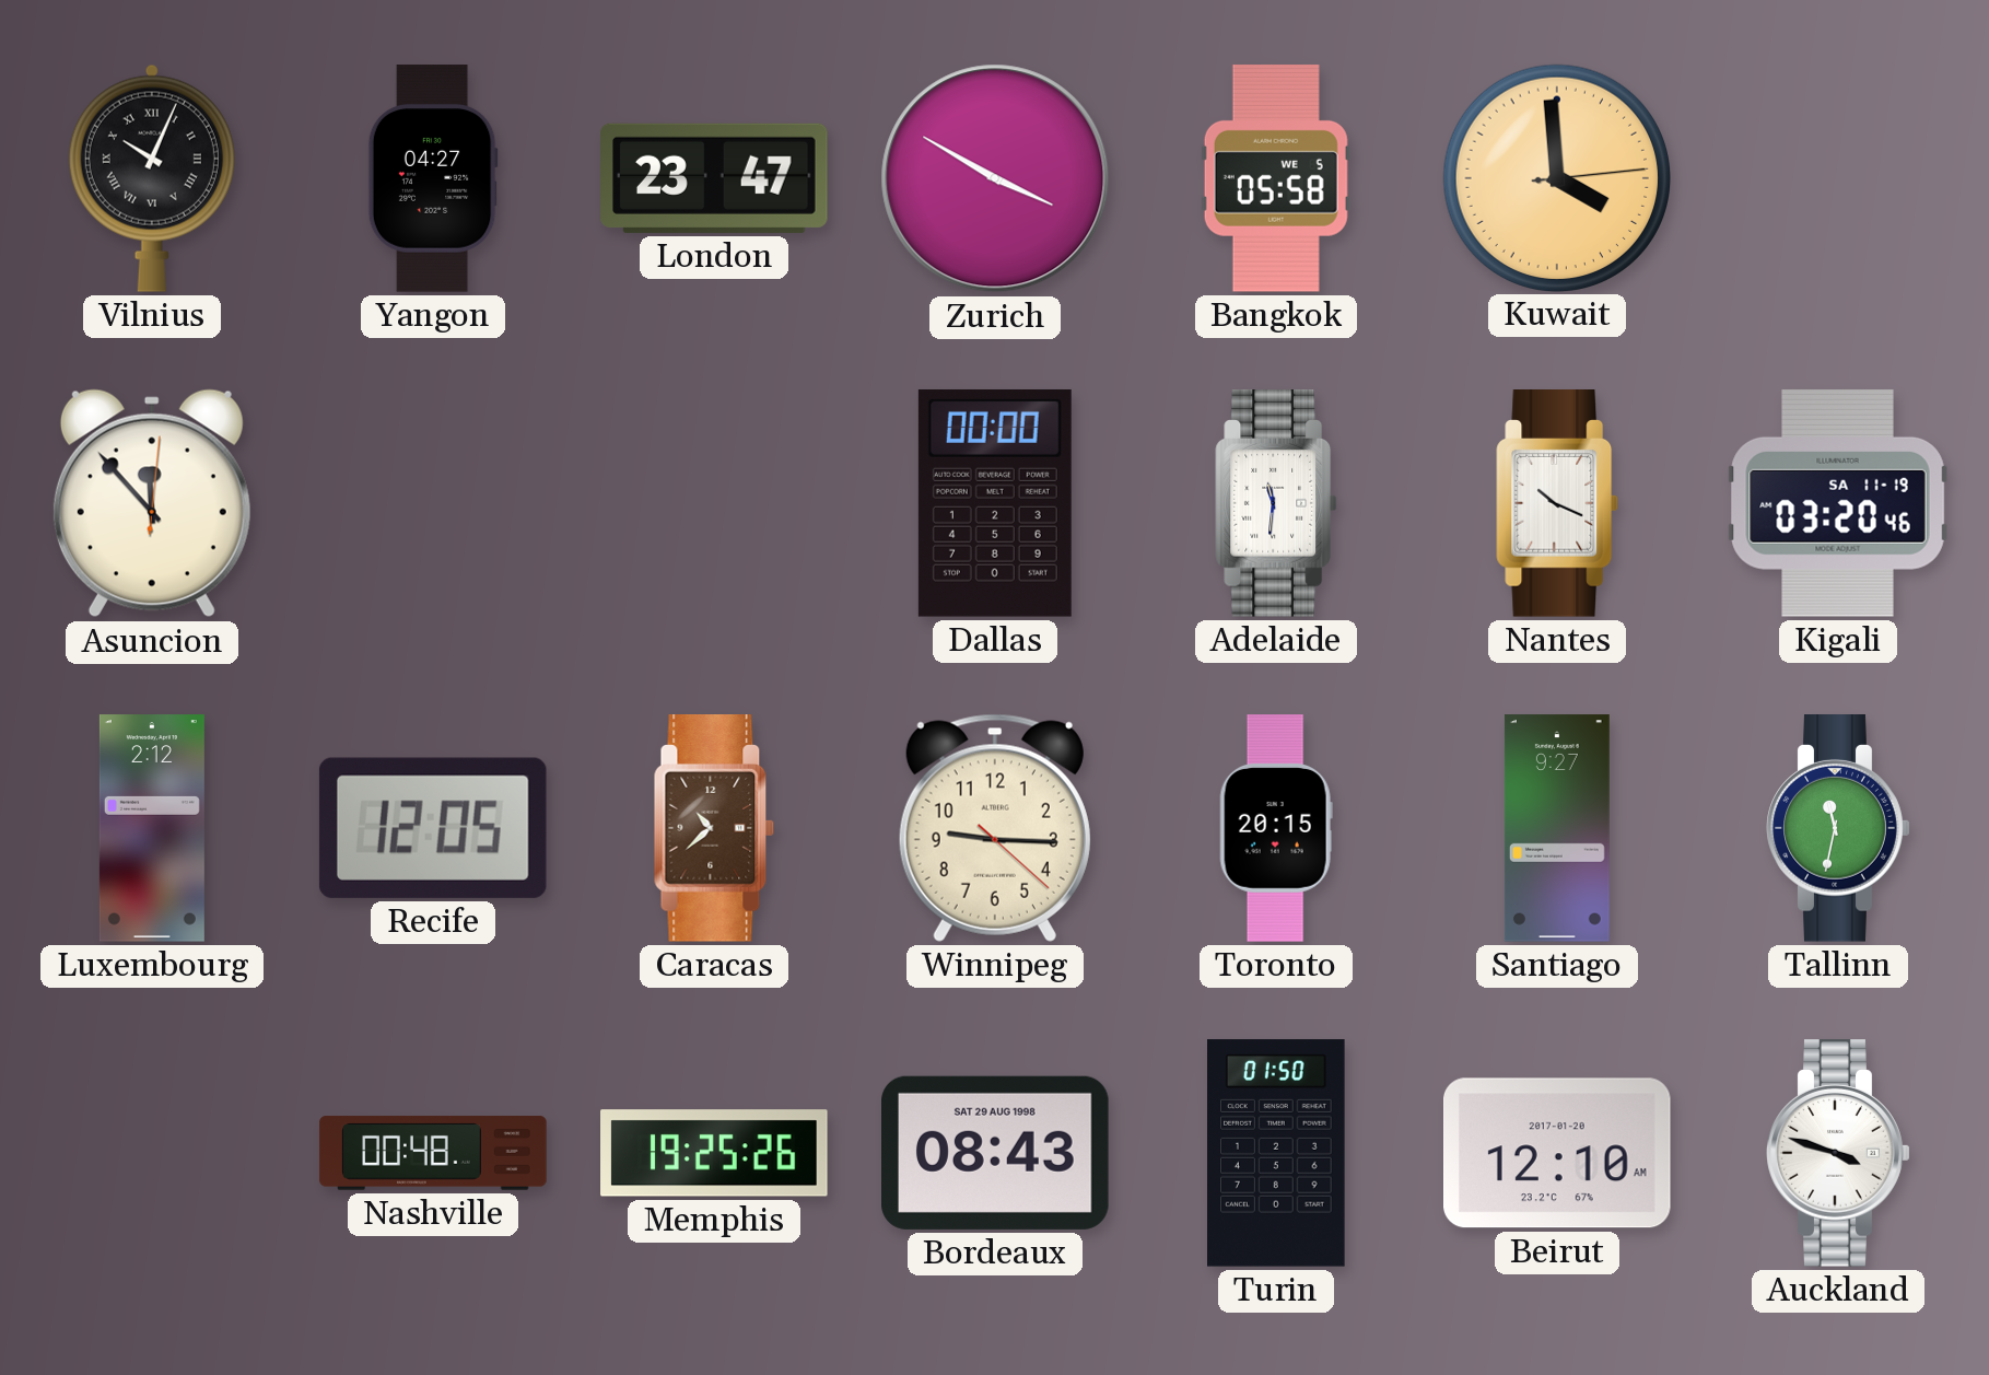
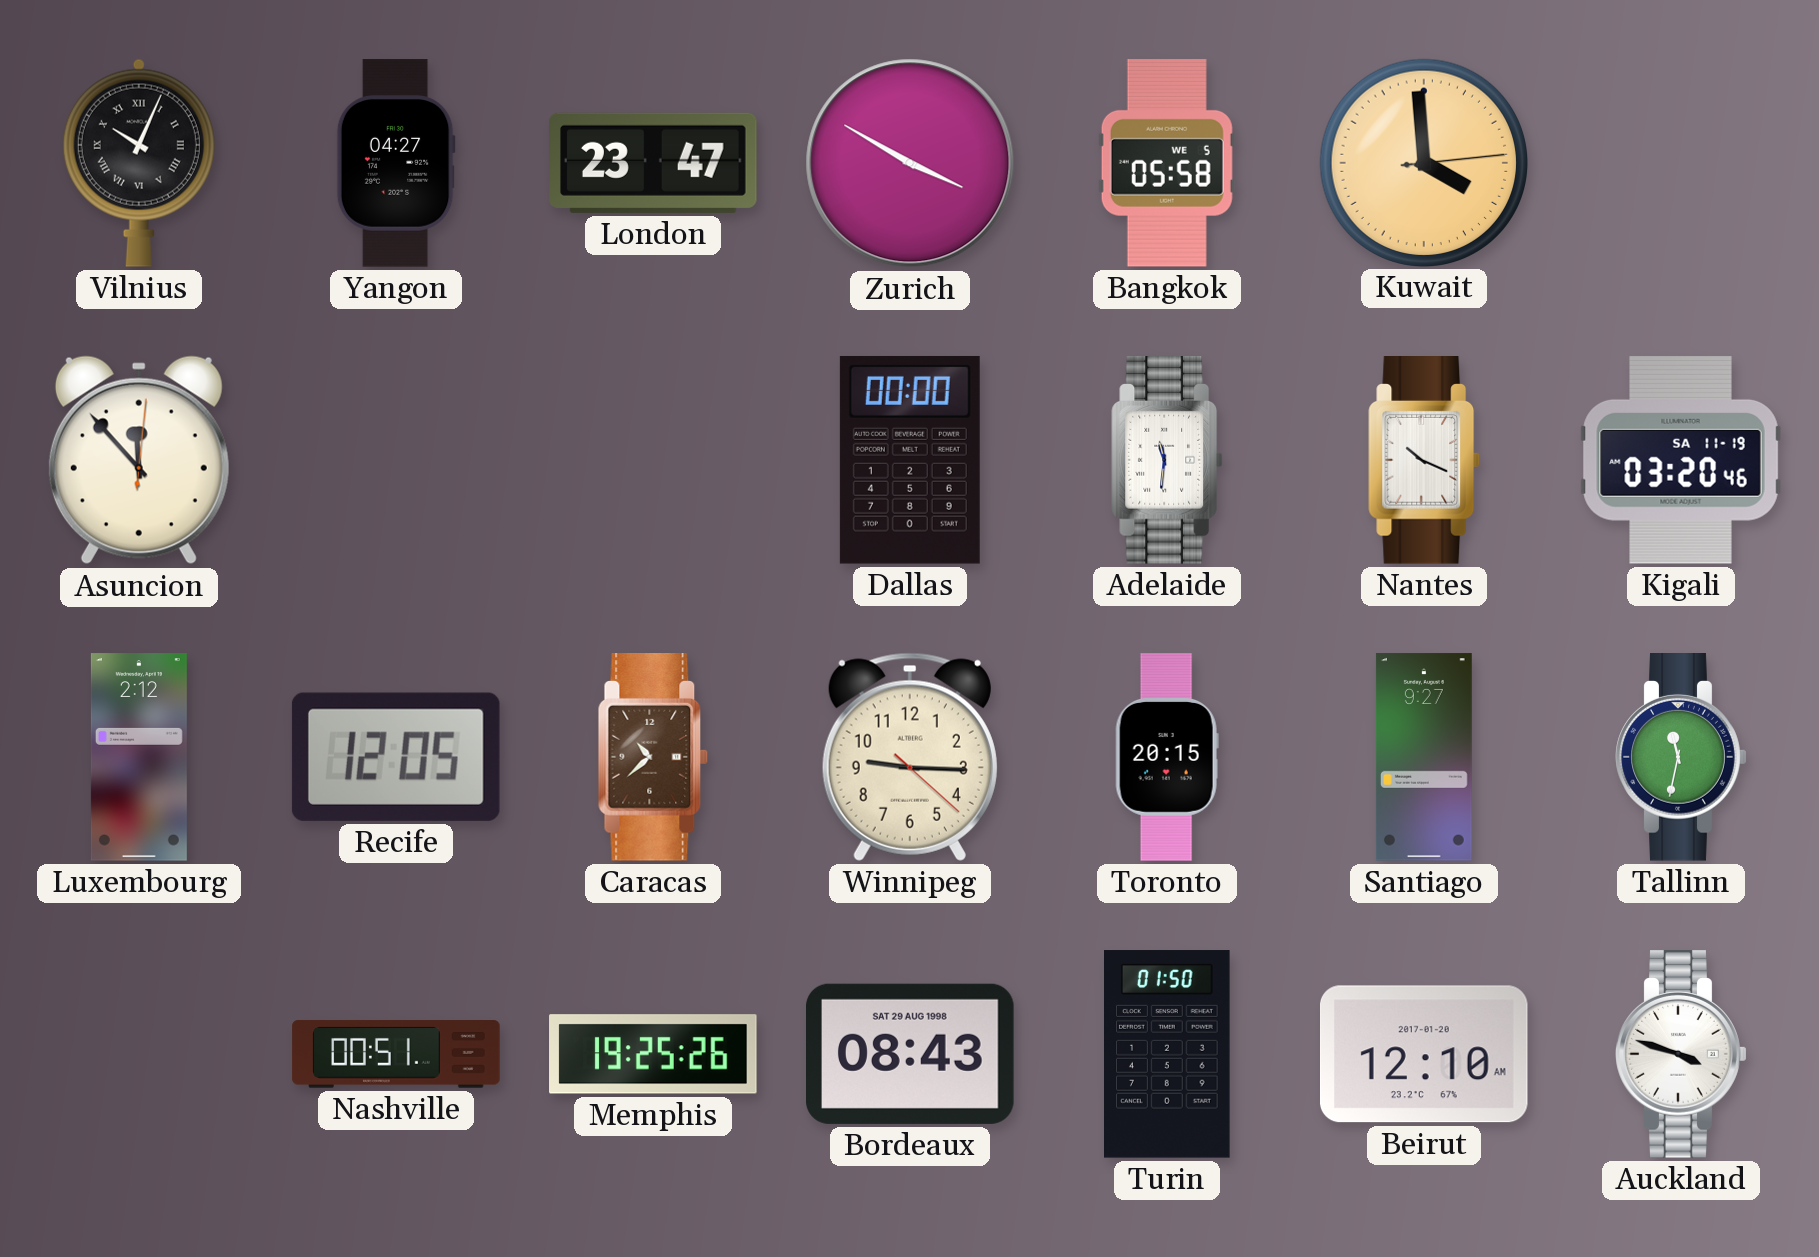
Nashville: 00:48 -> 00:51 (396, 1054)
